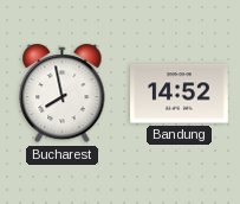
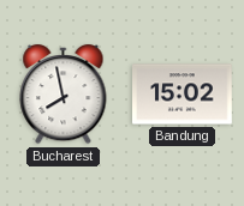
Bandung: 14:52 -> 15:02 (183, 95)
